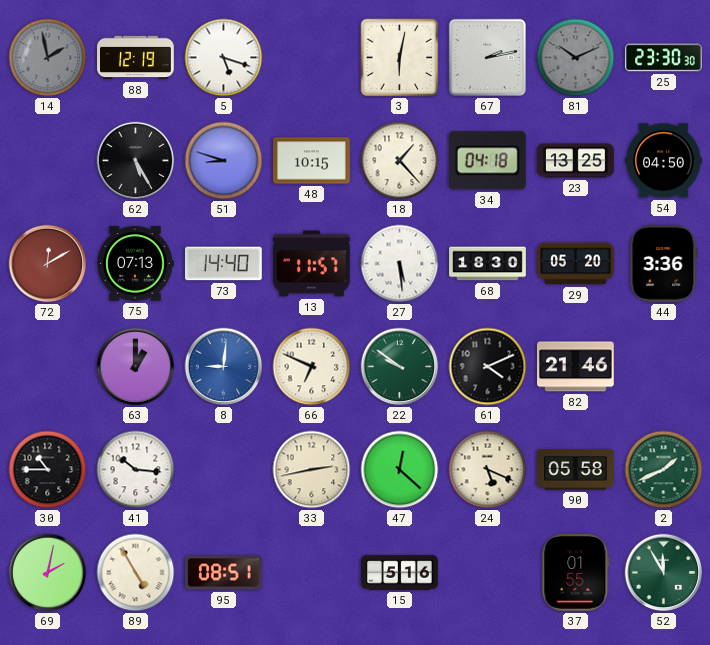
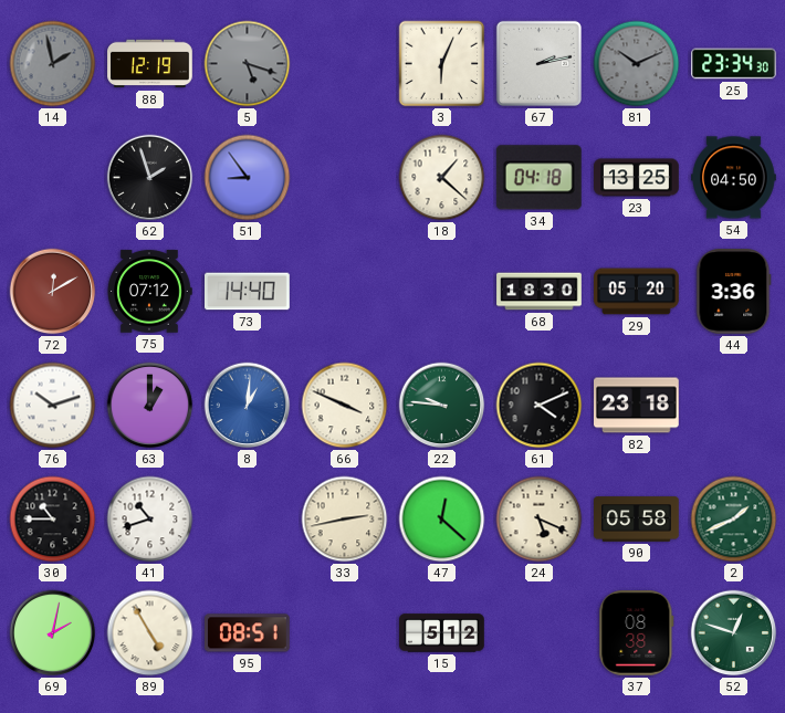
5 dial: white -> grey (248, 64)
3: 6:02 -> 6:04 (442, 64)
25: 23:30 -> 23:34 (734, 64)
62: 5:25 -> 1:57 (150, 178)
51: 8:48 -> 8:54 (248, 178)
48: 10:15 -> none (312, 161)
18: 1:23 -> 1:22 (442, 178)
75: 07:13 -> 07:12 (149, 292)
13: 11:57 -> none (312, 264)
27: 5:29 -> none (400, 264)
76: none -> 10:12 (53, 406)
8: 9:01 -> 1:01 (248, 406)
66: 6:49 -> 3:49 (345, 406)
22: 9:51 -> 9:46 (442, 406)
82: 21:46 -> 23:18 (637, 406)
41: 10:16 -> 10:42 (150, 520)
15: 5:16 -> 5:12 (442, 633)
37: 01:55 -> 08:38 (637, 633)
52: 11:55 -> 12:48 (734, 633)
